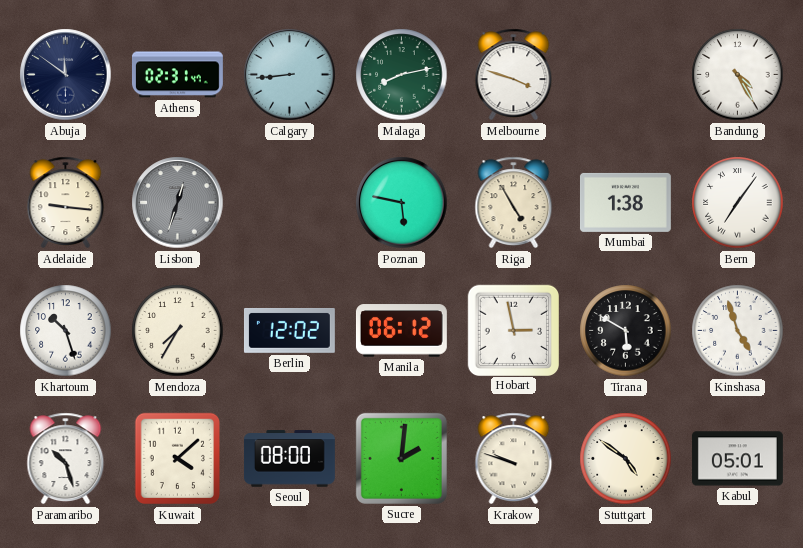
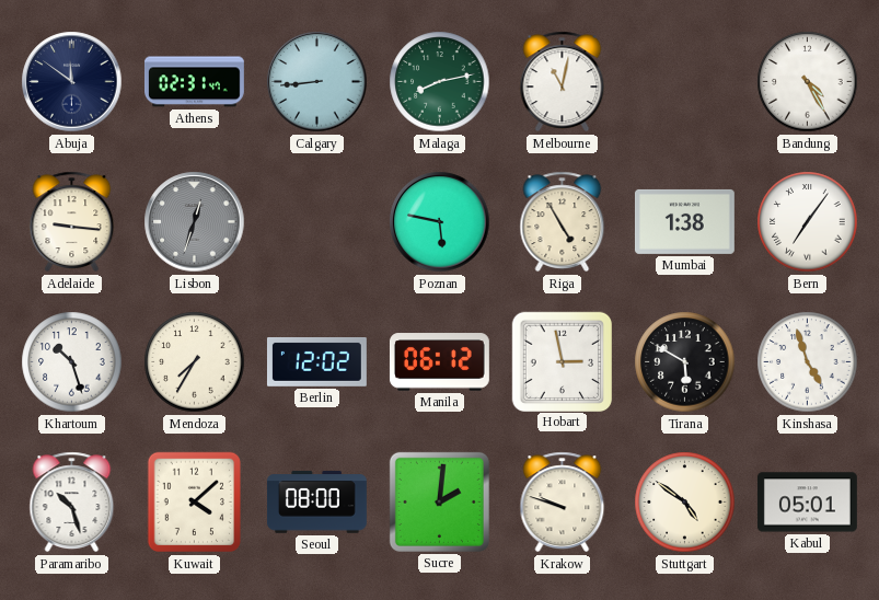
Melbourne: 3:48 -> 11:02 (563, 82)
